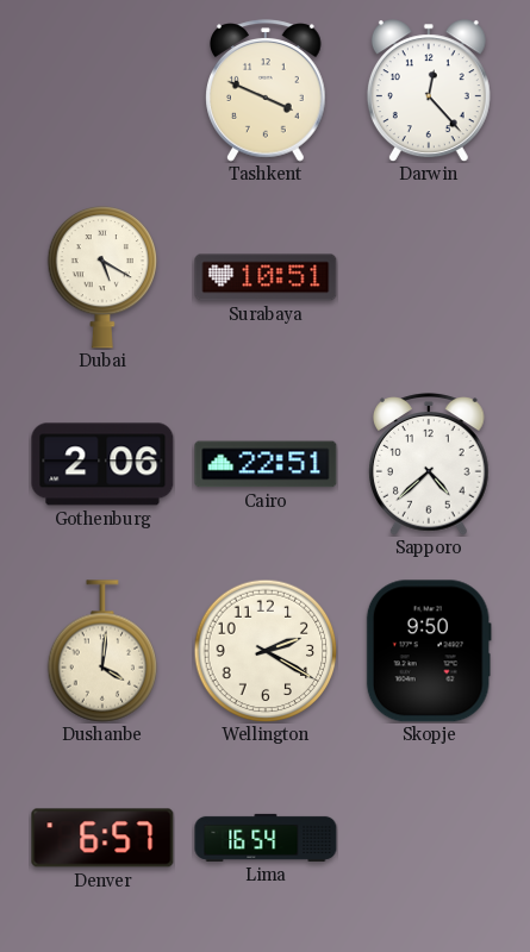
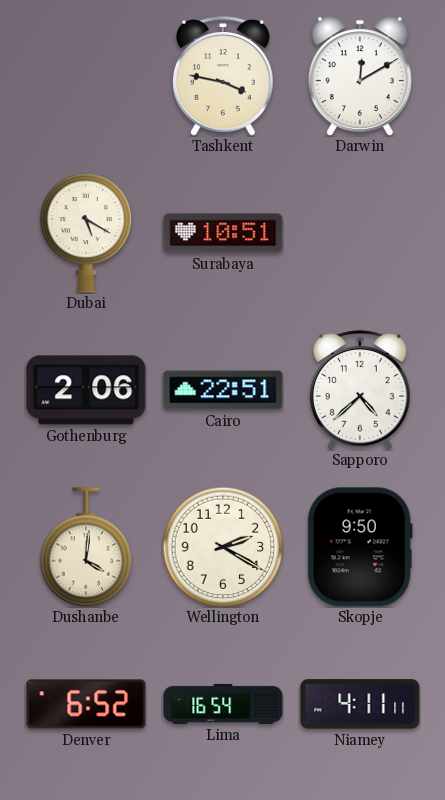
Tashkent: 3:49 -> 3:47 (224, 76)
Darwin: 12:23 -> 12:10 (360, 76)
Denver: 6:57 -> 6:52 (86, 704)
Niamey: none -> 4:11 (360, 704)
